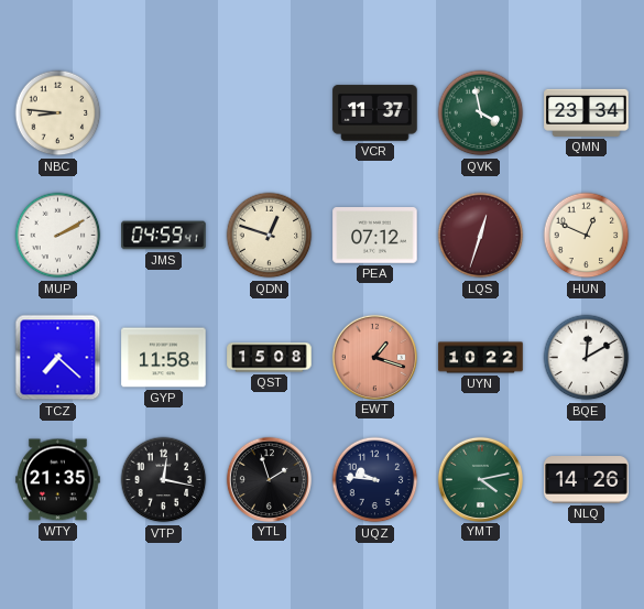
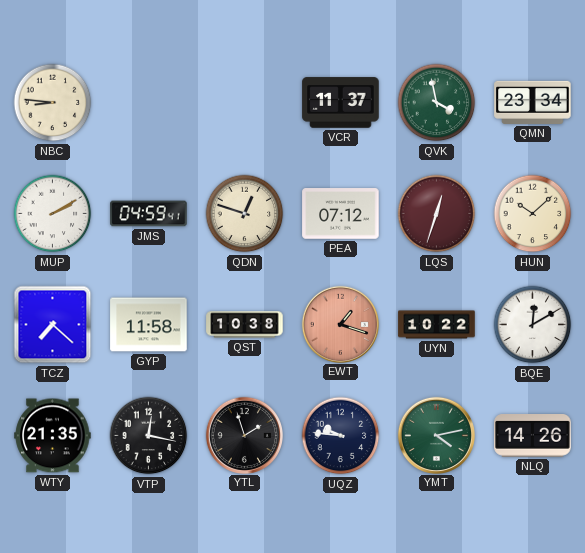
HUN: 12:49 -> 10:08 (533, 214)
QST: 15:08 -> 10:38 (245, 325)
